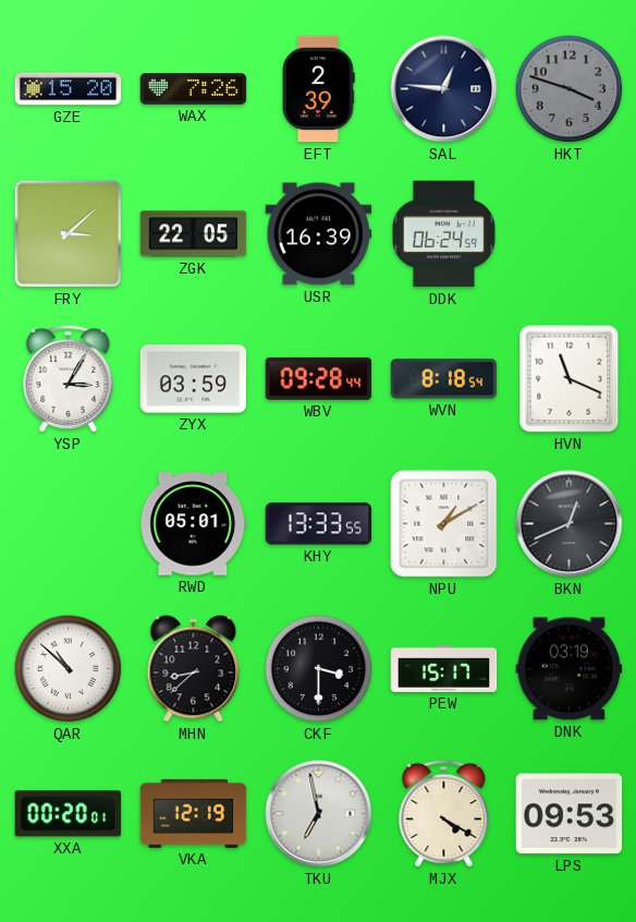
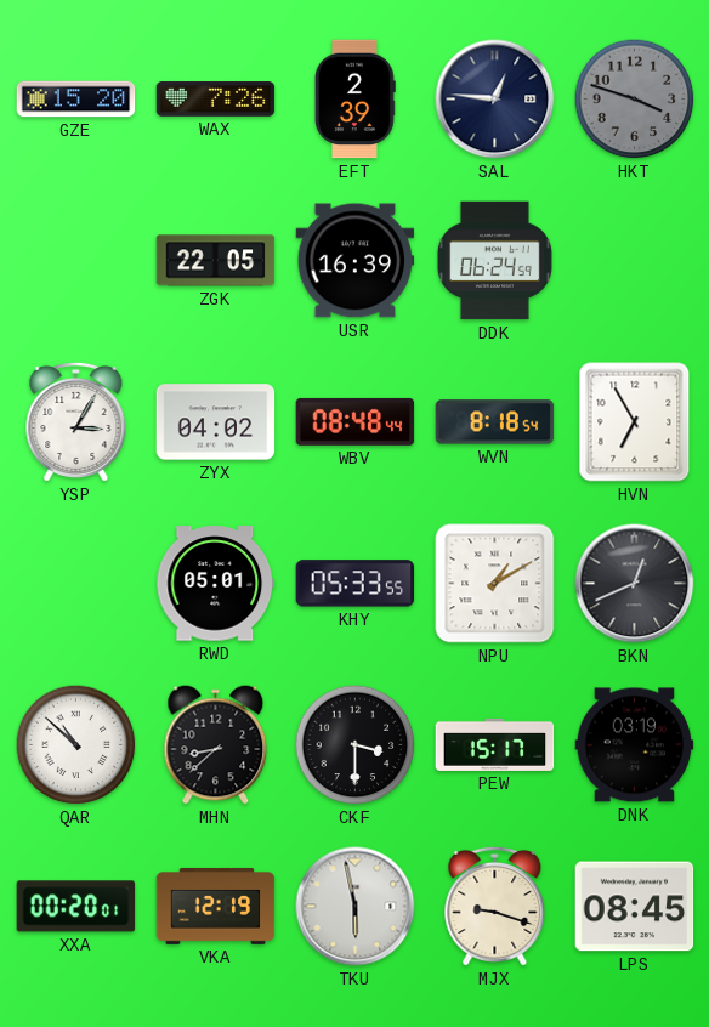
FRY: 3:08 -> none (68, 233)
ZYX: 03:59 -> 04:02 (216, 422)
WBV: 09:28 -> 08:48 (356, 421)
HVN: 11:19 -> 6:55 (635, 422)
KHY: 13:33 -> 05:33 (356, 584)
TKU: 6:58 -> 5:58 (356, 907)
MJX: 4:20 -> 9:18 (495, 906)
LPS: 09:53 -> 08:45 (635, 907)
